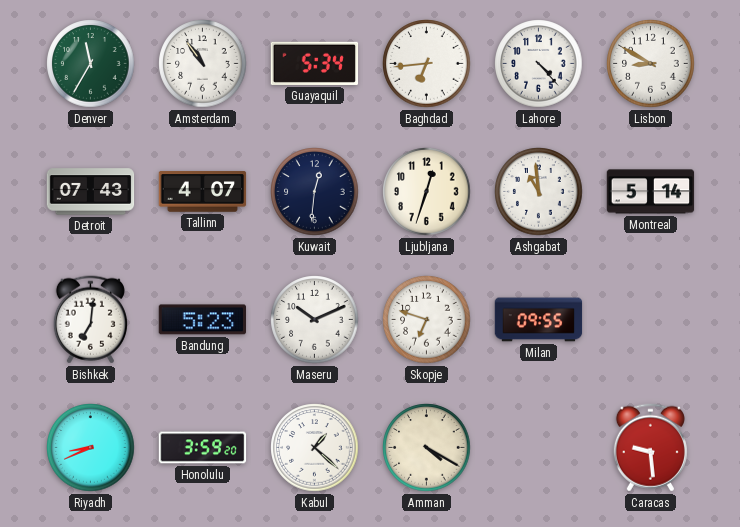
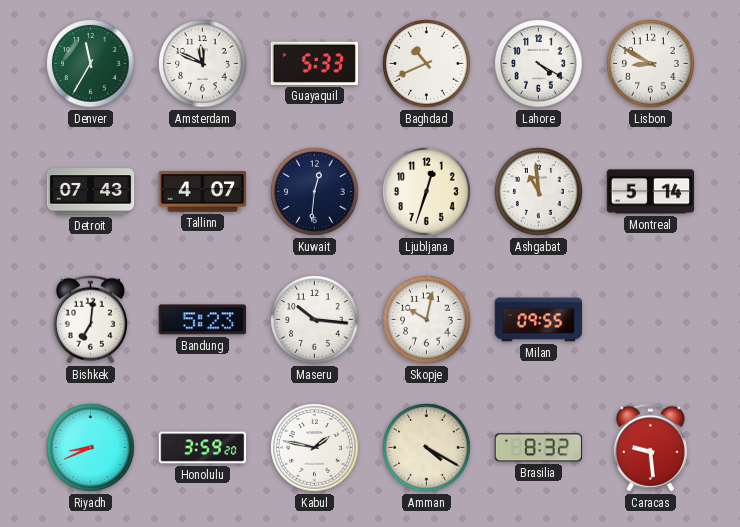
Amsterdam: 10:54 -> 11:49 (203, 64)
Guayaquil: 5:34 -> 5:33 (315, 63)
Baghdad: 6:44 -> 10:41 (427, 64)
Lahore: 4:23 -> 4:20 (539, 64)
Maseru: 10:11 -> 10:16 (315, 320)
Skopje: 6:48 -> 10:02 (427, 320)
Kabul: 1:22 -> 1:47 (315, 448)
Brasilia: none -> 8:32 (539, 448)
